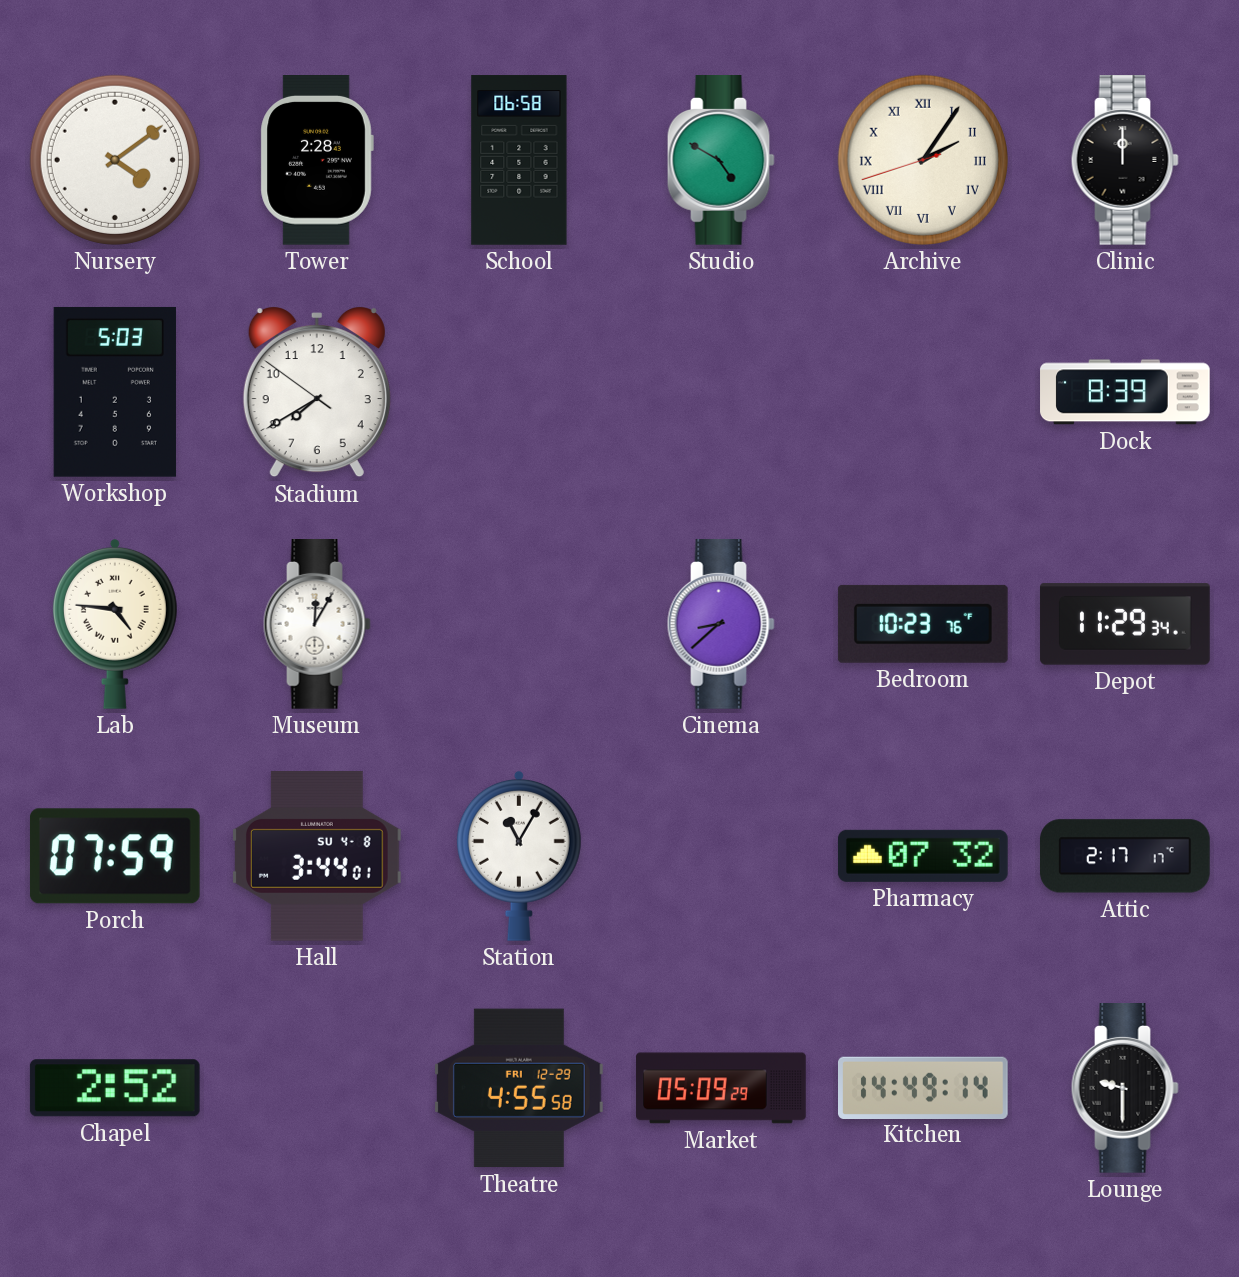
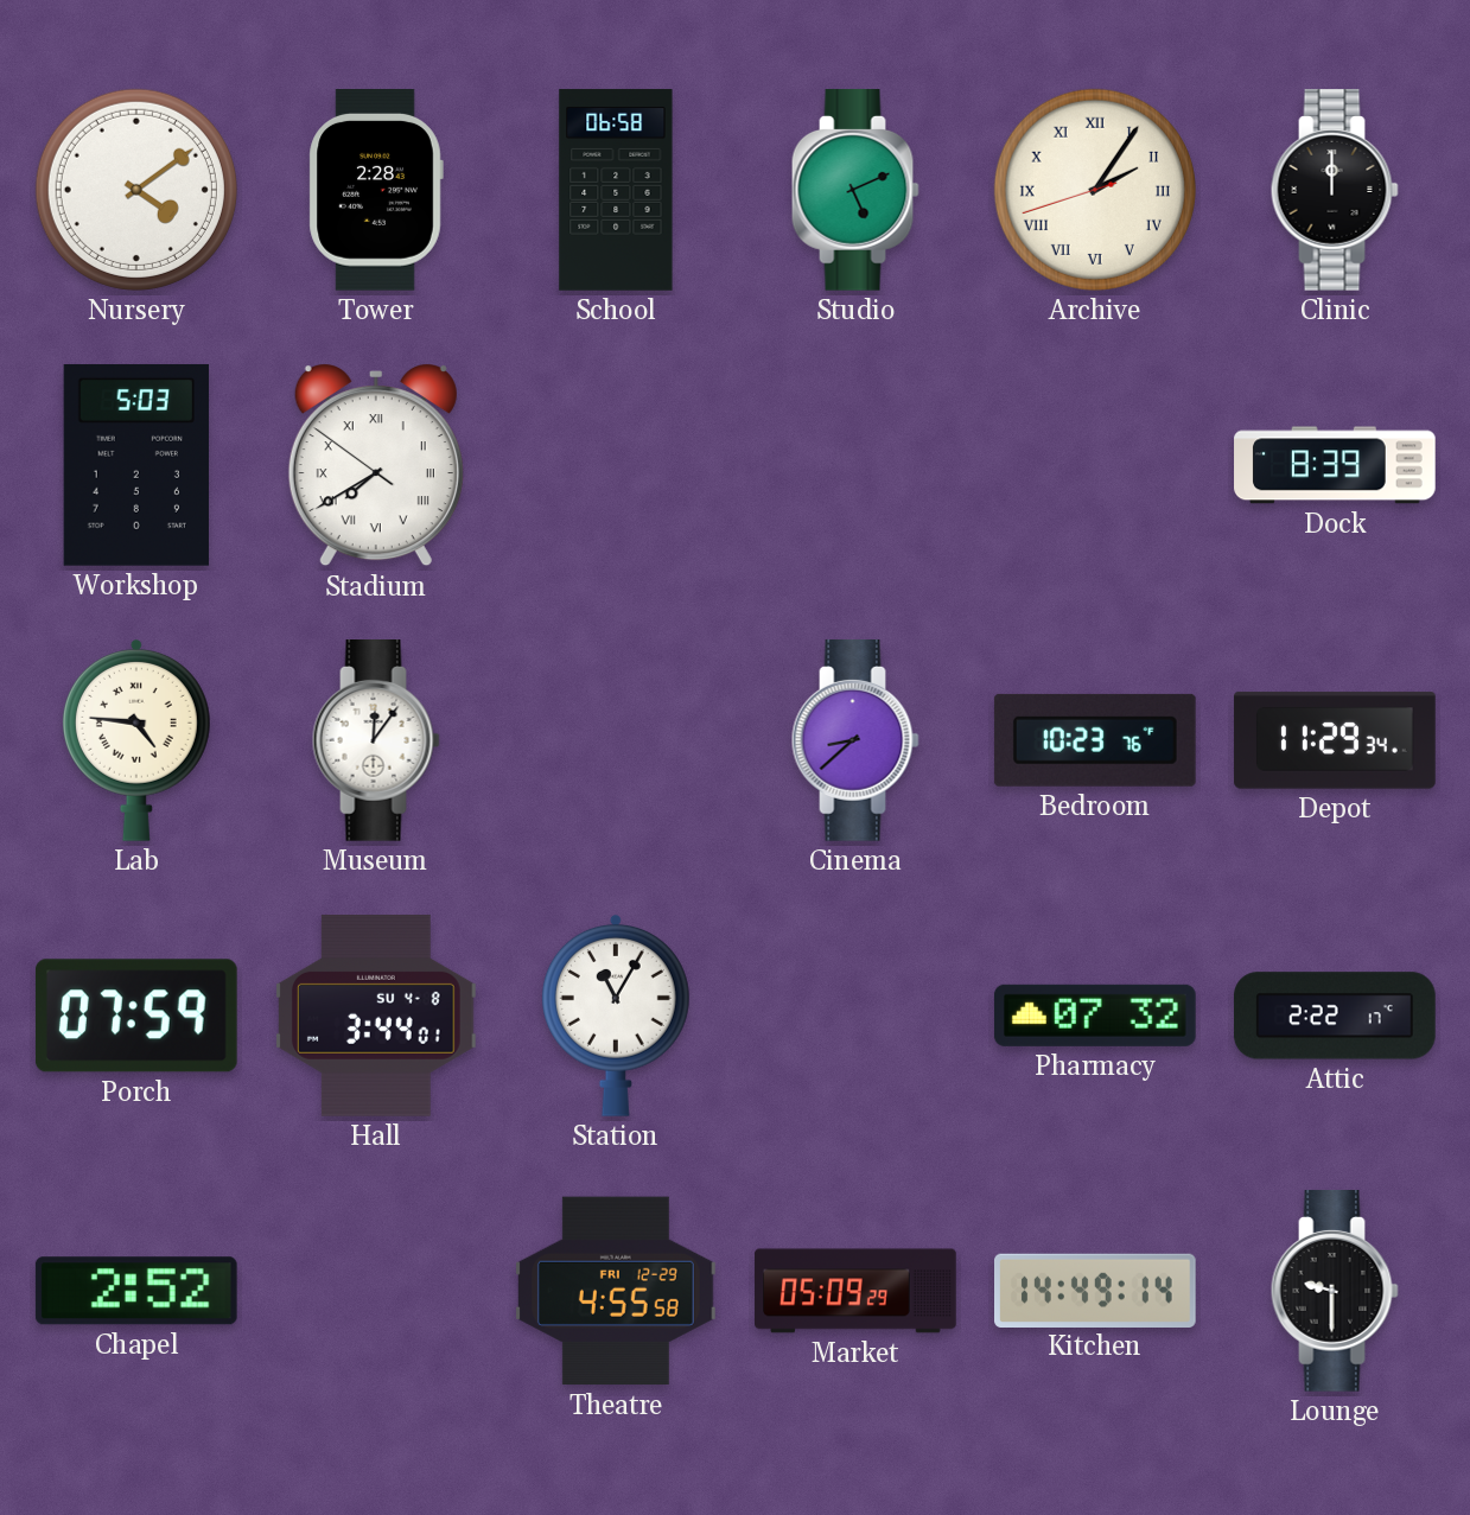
Studio: 4:50 -> 5:11 (855, 191)
Stadium numerals: Arabic -> Roman (376, 466)
Museum: 12:05 -> 12:06 (376, 741)
Attic: 2:17 -> 2:22 (1336, 1016)
